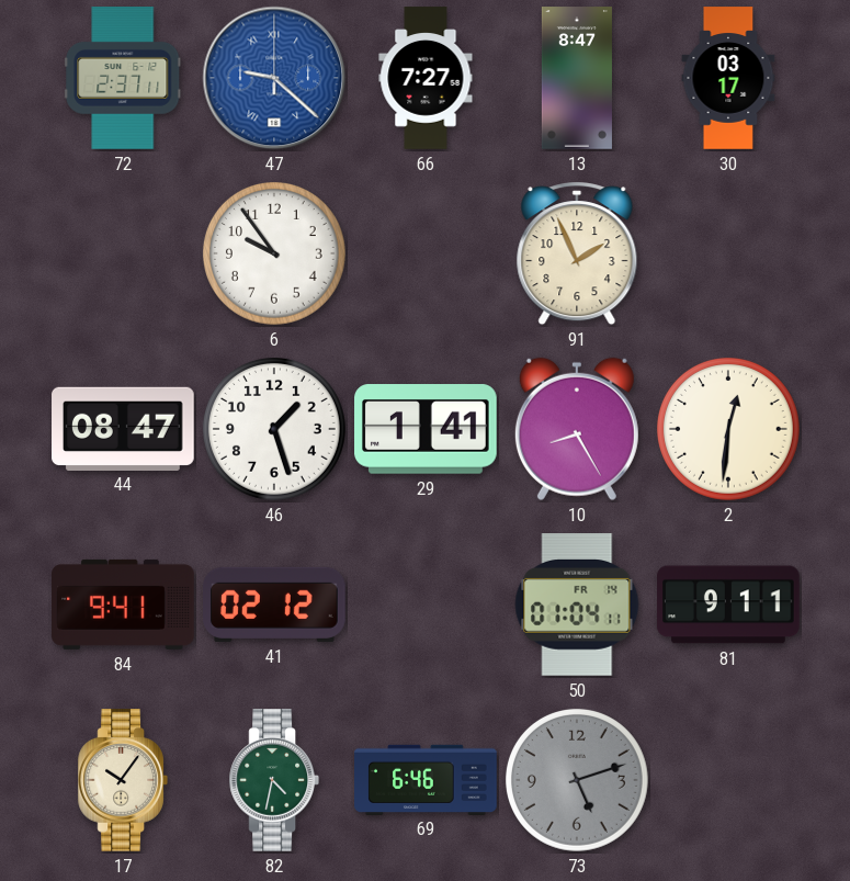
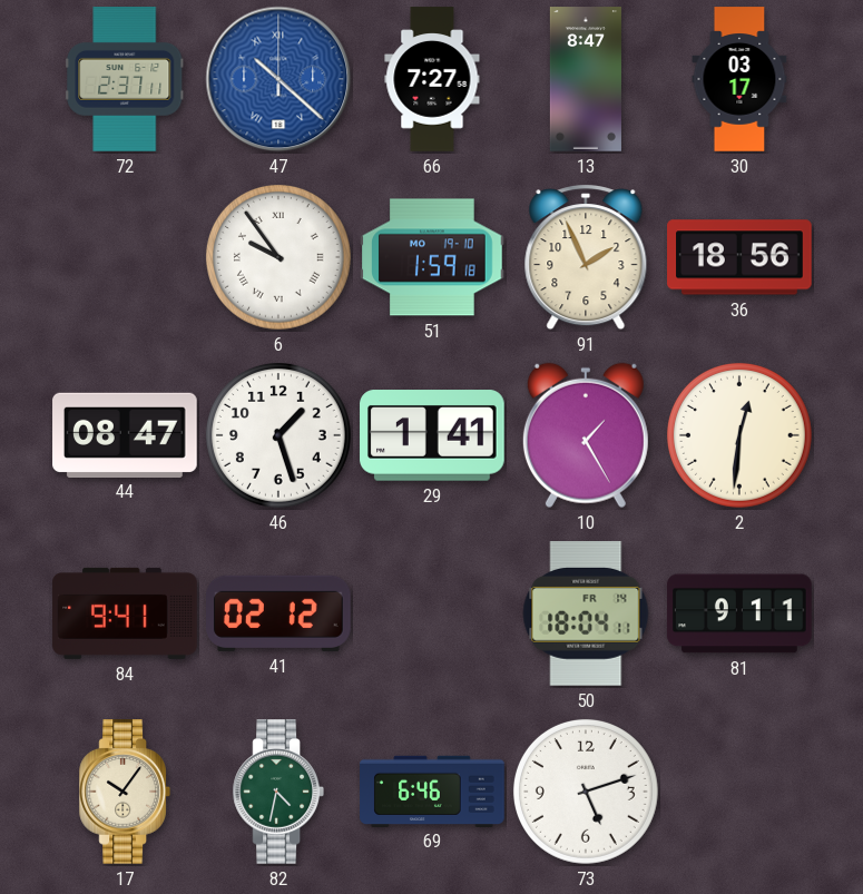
47: 9:22 -> 10:22 (278, 79)
6 numerals: Arabic -> Roman (278, 257)
51: none -> 1:59 (432, 257)
36: none -> 18:56 (739, 257)
10: 8:25 -> 1:25 (586, 435)
50: 01:04 -> 18:04 (586, 615)
73 dial: grey -> white (586, 792)
